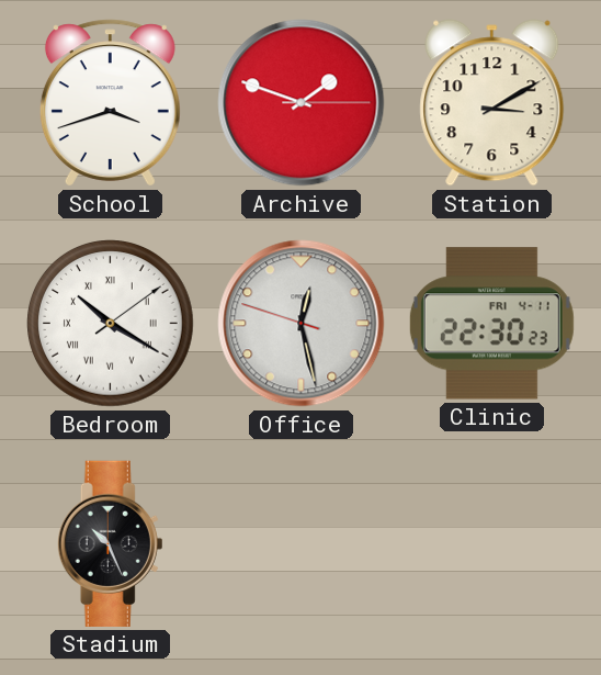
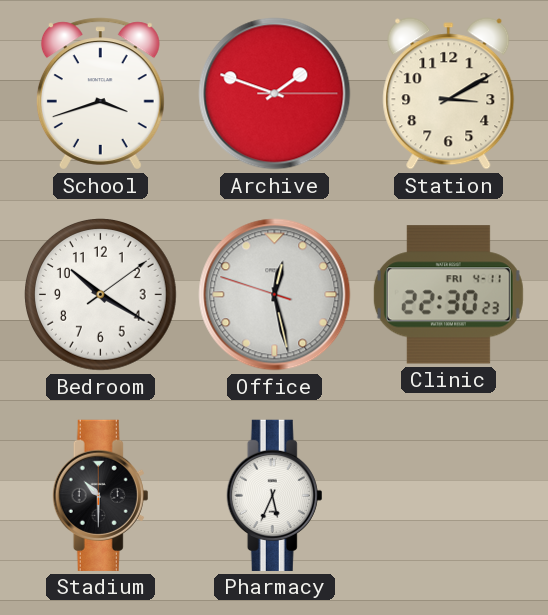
Bedroom numerals: Roman -> Arabic (101, 295)
Stadium: 10:26 -> 10:30 (101, 495)
Pharmacy: none -> 5:34 (275, 495)
